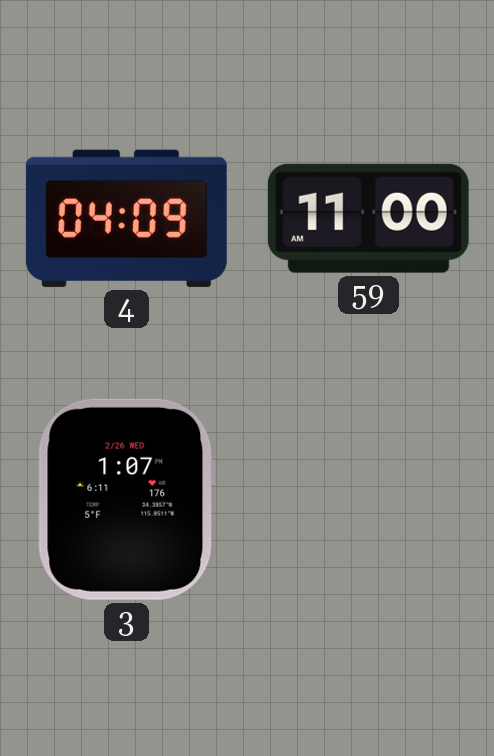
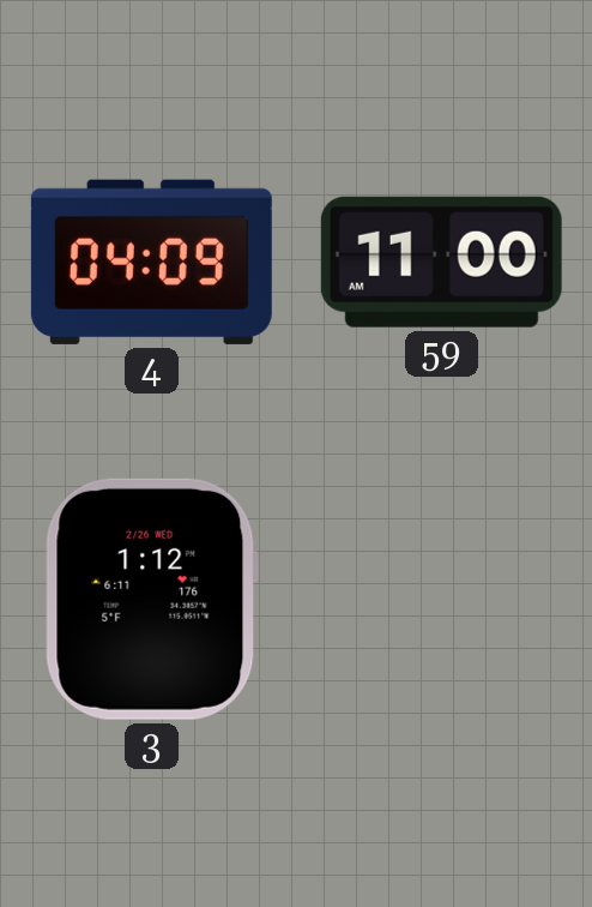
3: 1:07 -> 1:12 (151, 599)
